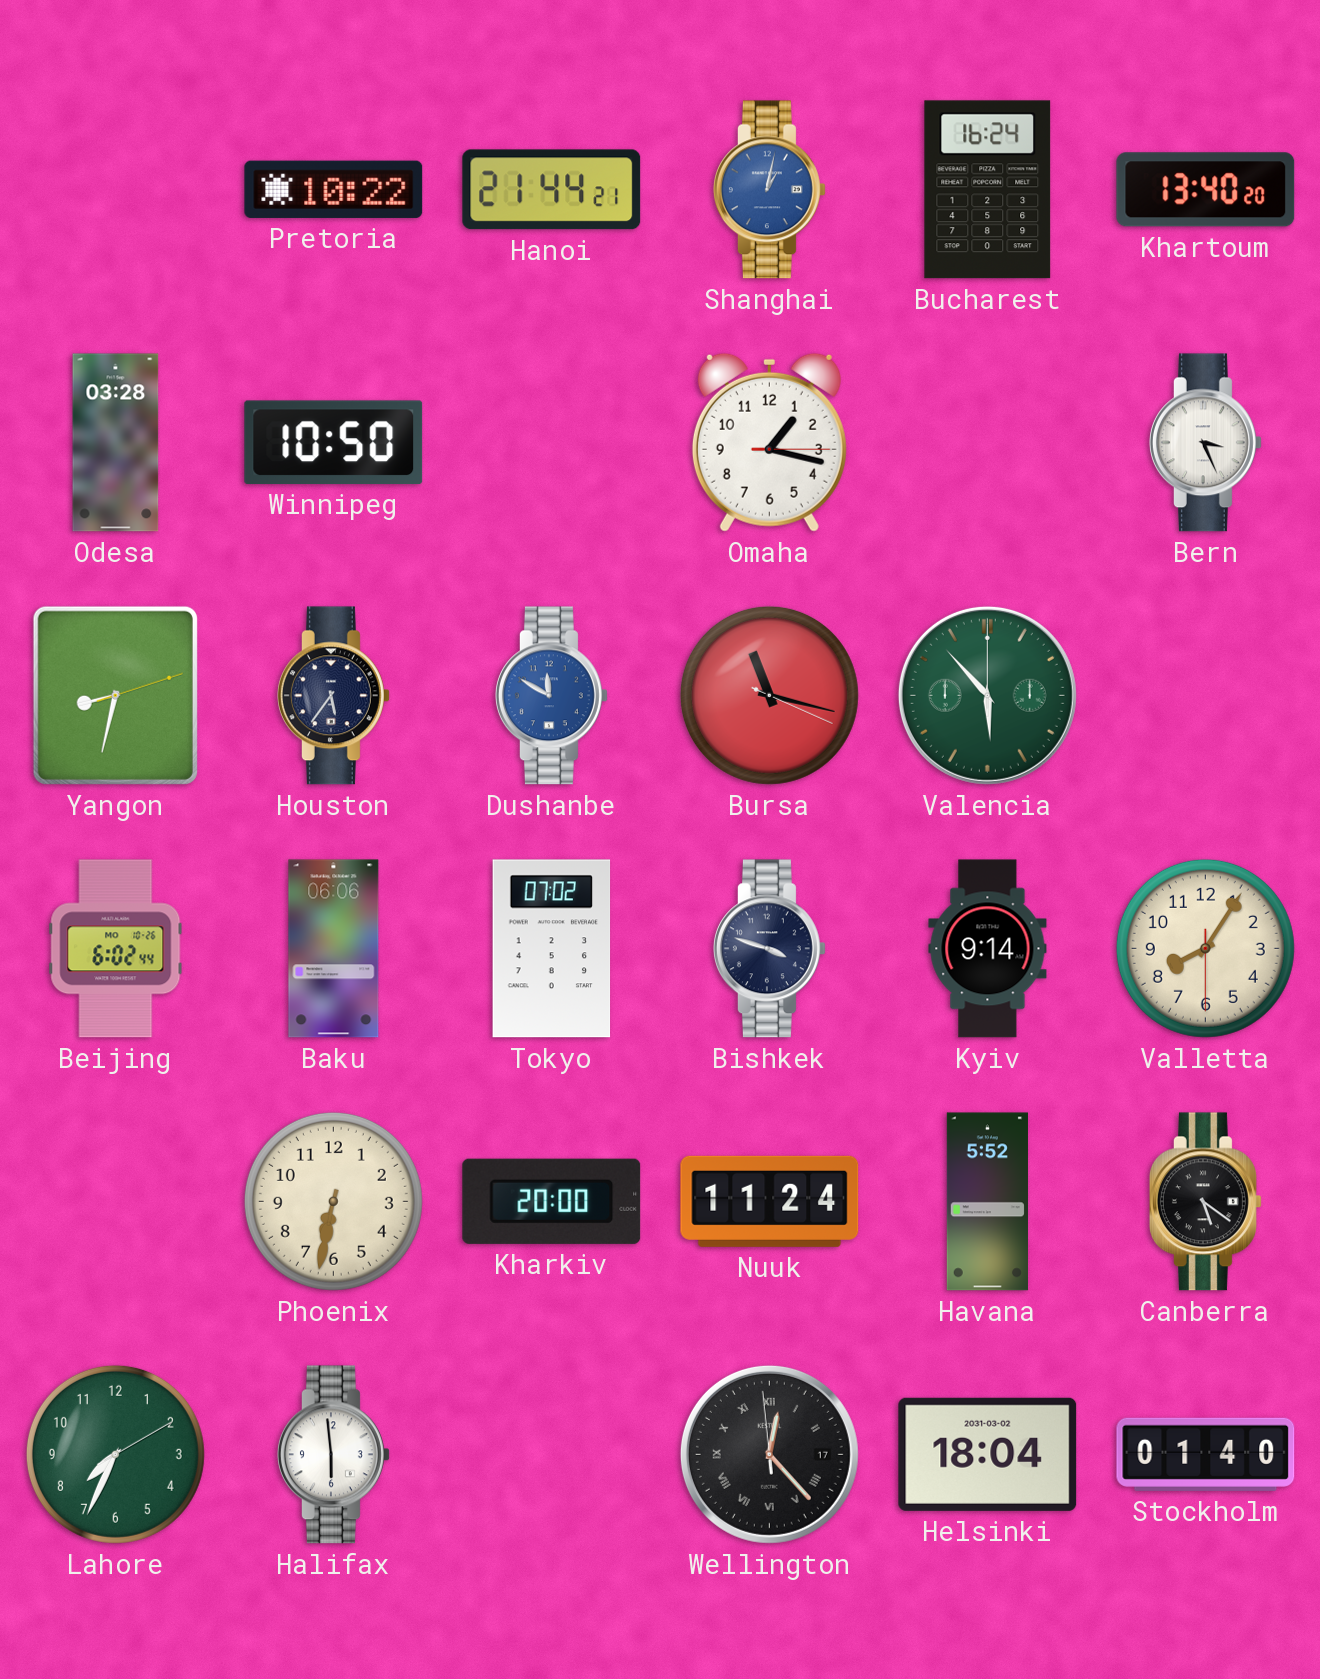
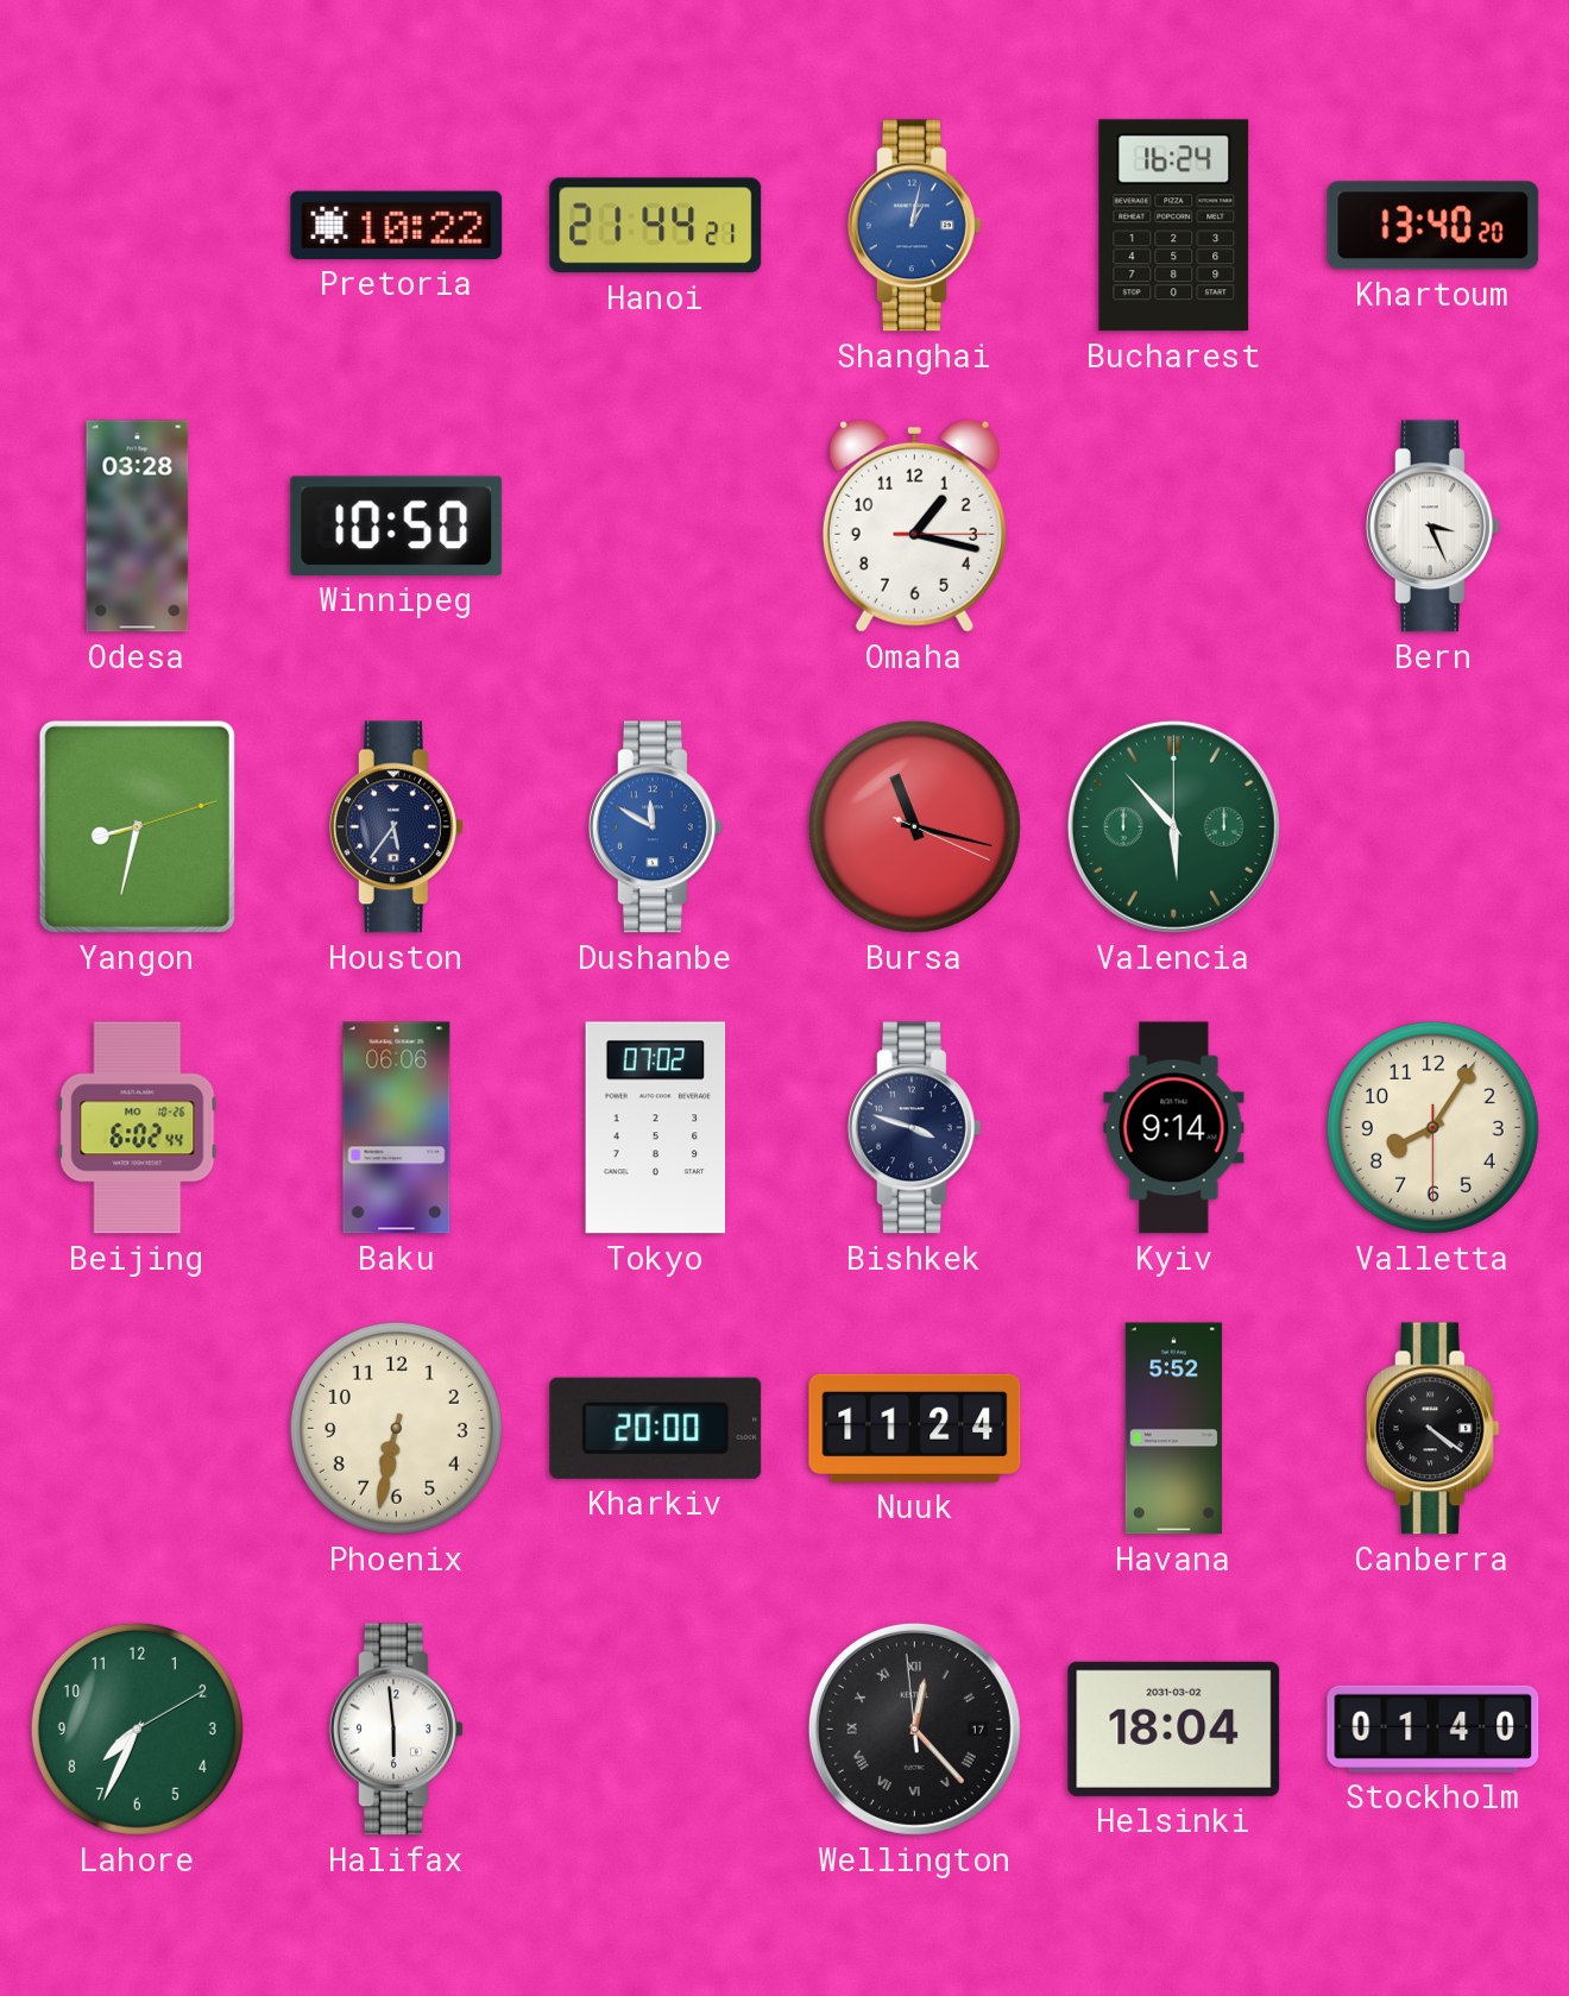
Canberra: 5:21 -> 4:21 (1432, 1429)
